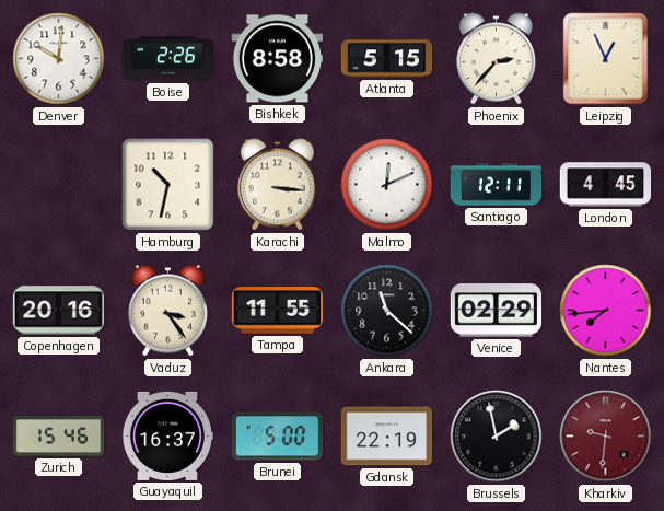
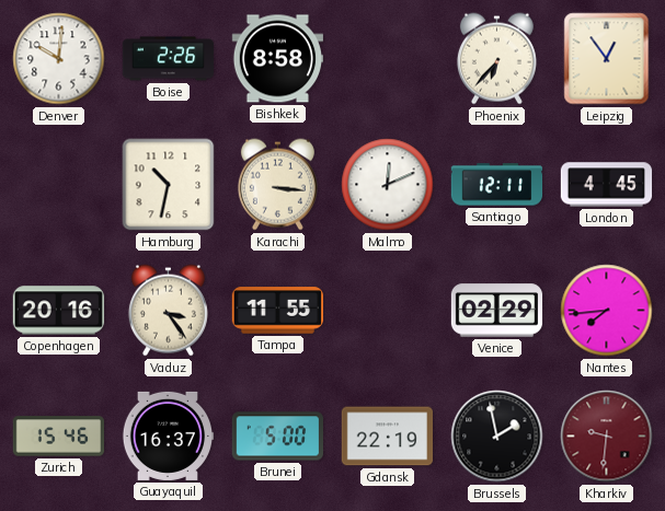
Atlanta: 5:15 -> none (387, 59)
Phoenix: 2:37 -> 6:37 (496, 59)
Leipzig: 12:56 -> 12:54 (607, 59)
Ankara: 11:22 -> none (387, 311)
